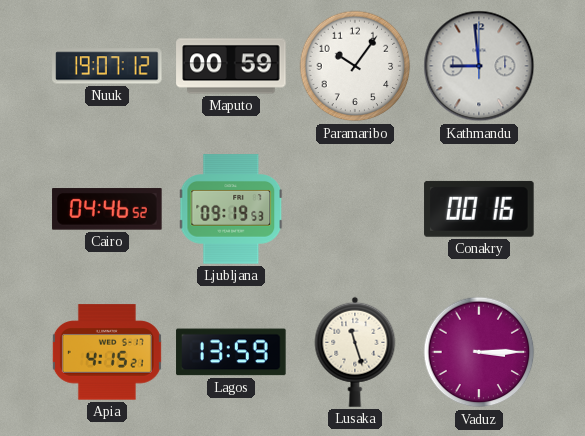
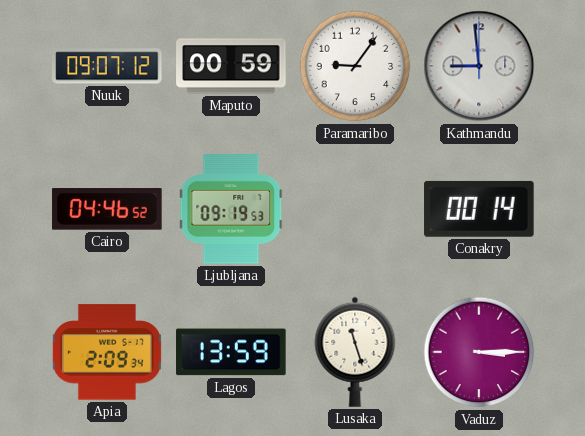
Nuuk: 19:07 -> 09:07 (107, 66)
Paramaribo: 10:06 -> 9:06 (355, 66)
Conakry: 00:16 -> 00:14 (479, 209)
Apia: 4:15 -> 2:09 (107, 352)
